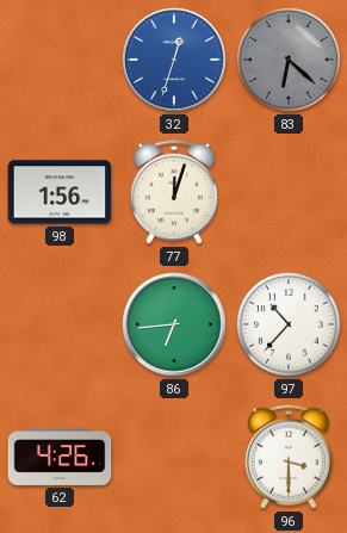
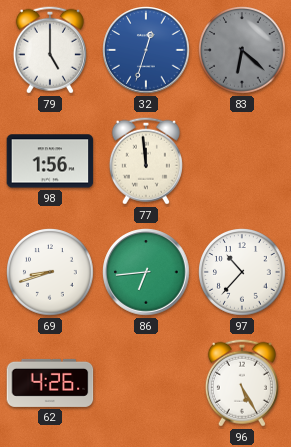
79: none -> 5:00 (50, 50)
77: 12:03 -> 11:59 (146, 161)
69: none -> 8:42 (51, 273)
96: 3:30 -> 5:25 (242, 383)
